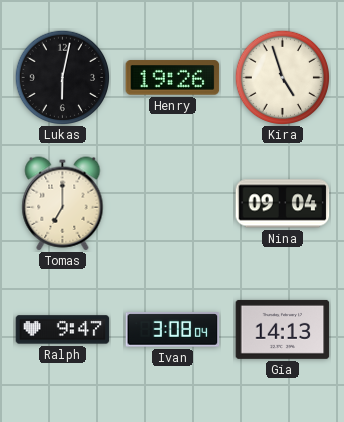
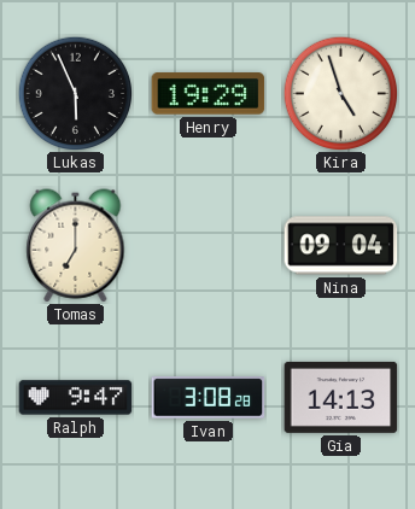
Lukas: 6:02 -> 5:56 (75, 93)
Henry: 19:26 -> 19:29 (209, 94)
Ivan: 3:08:04 -> 3:08:28 (209, 398)
